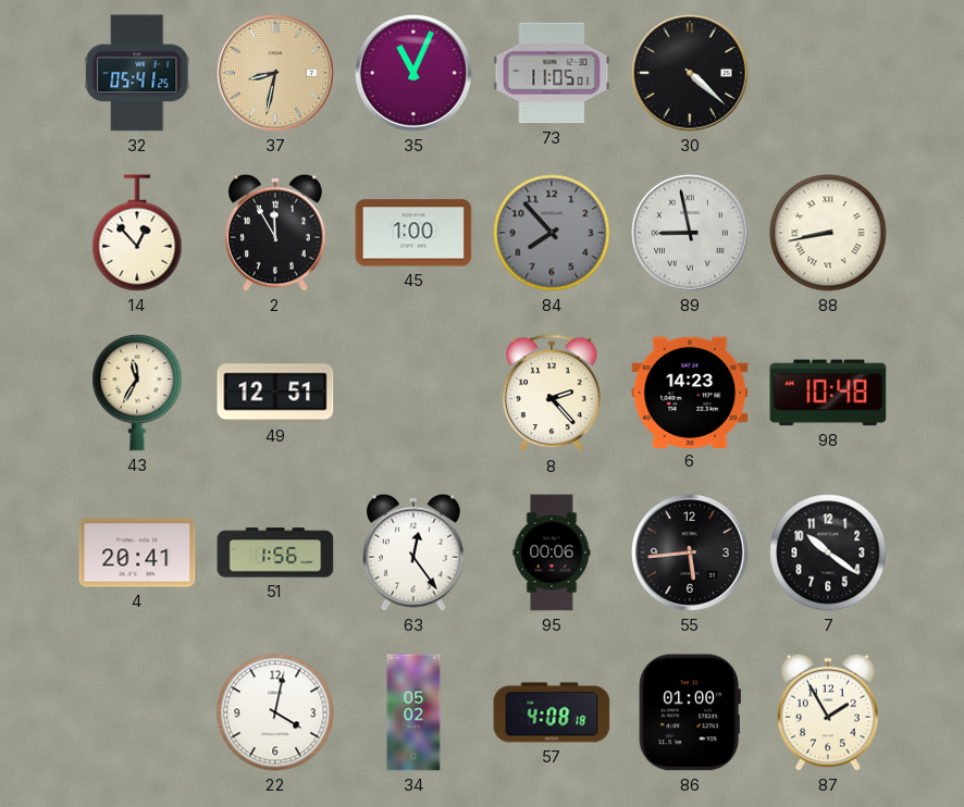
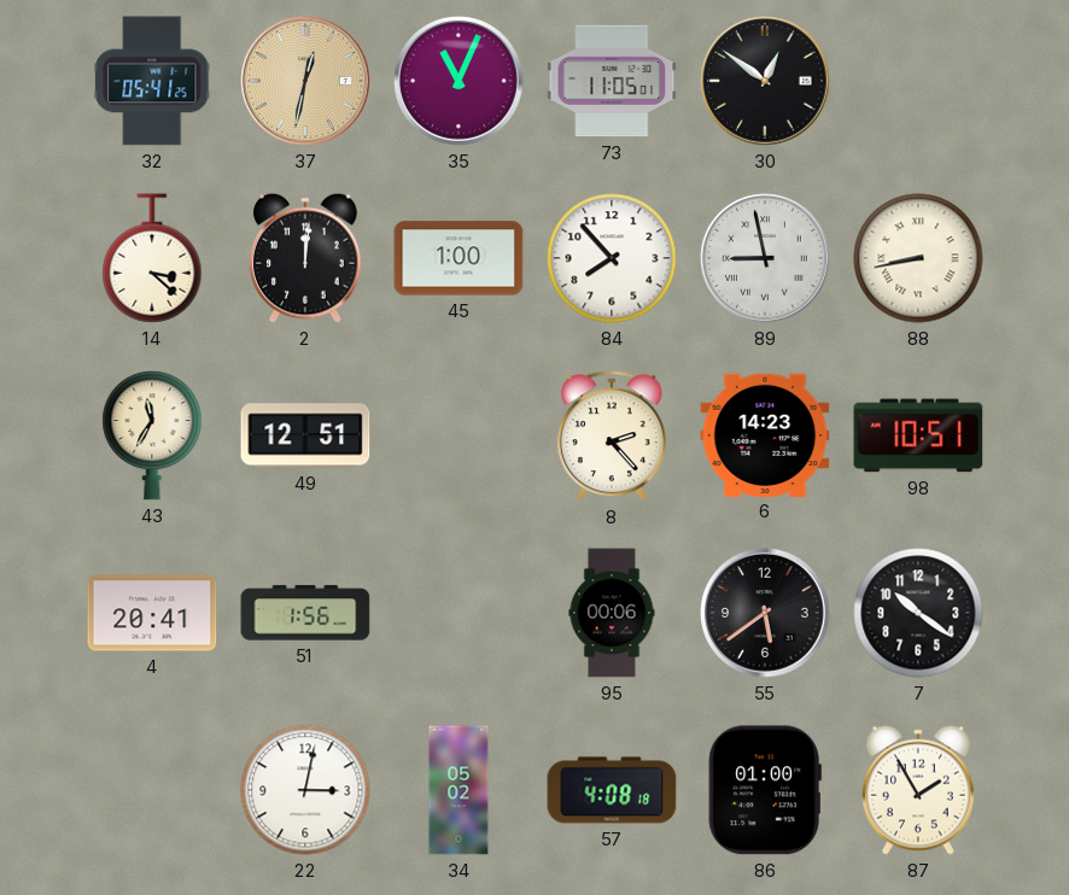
37: 8:32 -> 12:32 (305, 81)
30: 4:22 -> 12:51 (765, 81)
14: 12:53 -> 3:22 (152, 258)
2: 11:55 -> 12:01 (305, 258)
84 dial: grey -> white (612, 258)
98: 10:48 -> 10:51 (918, 435)
63: 12:24 -> none (413, 553)
55: 5:44 -> 5:39 (765, 613)
22: 4:02 -> 3:02 (305, 790)
